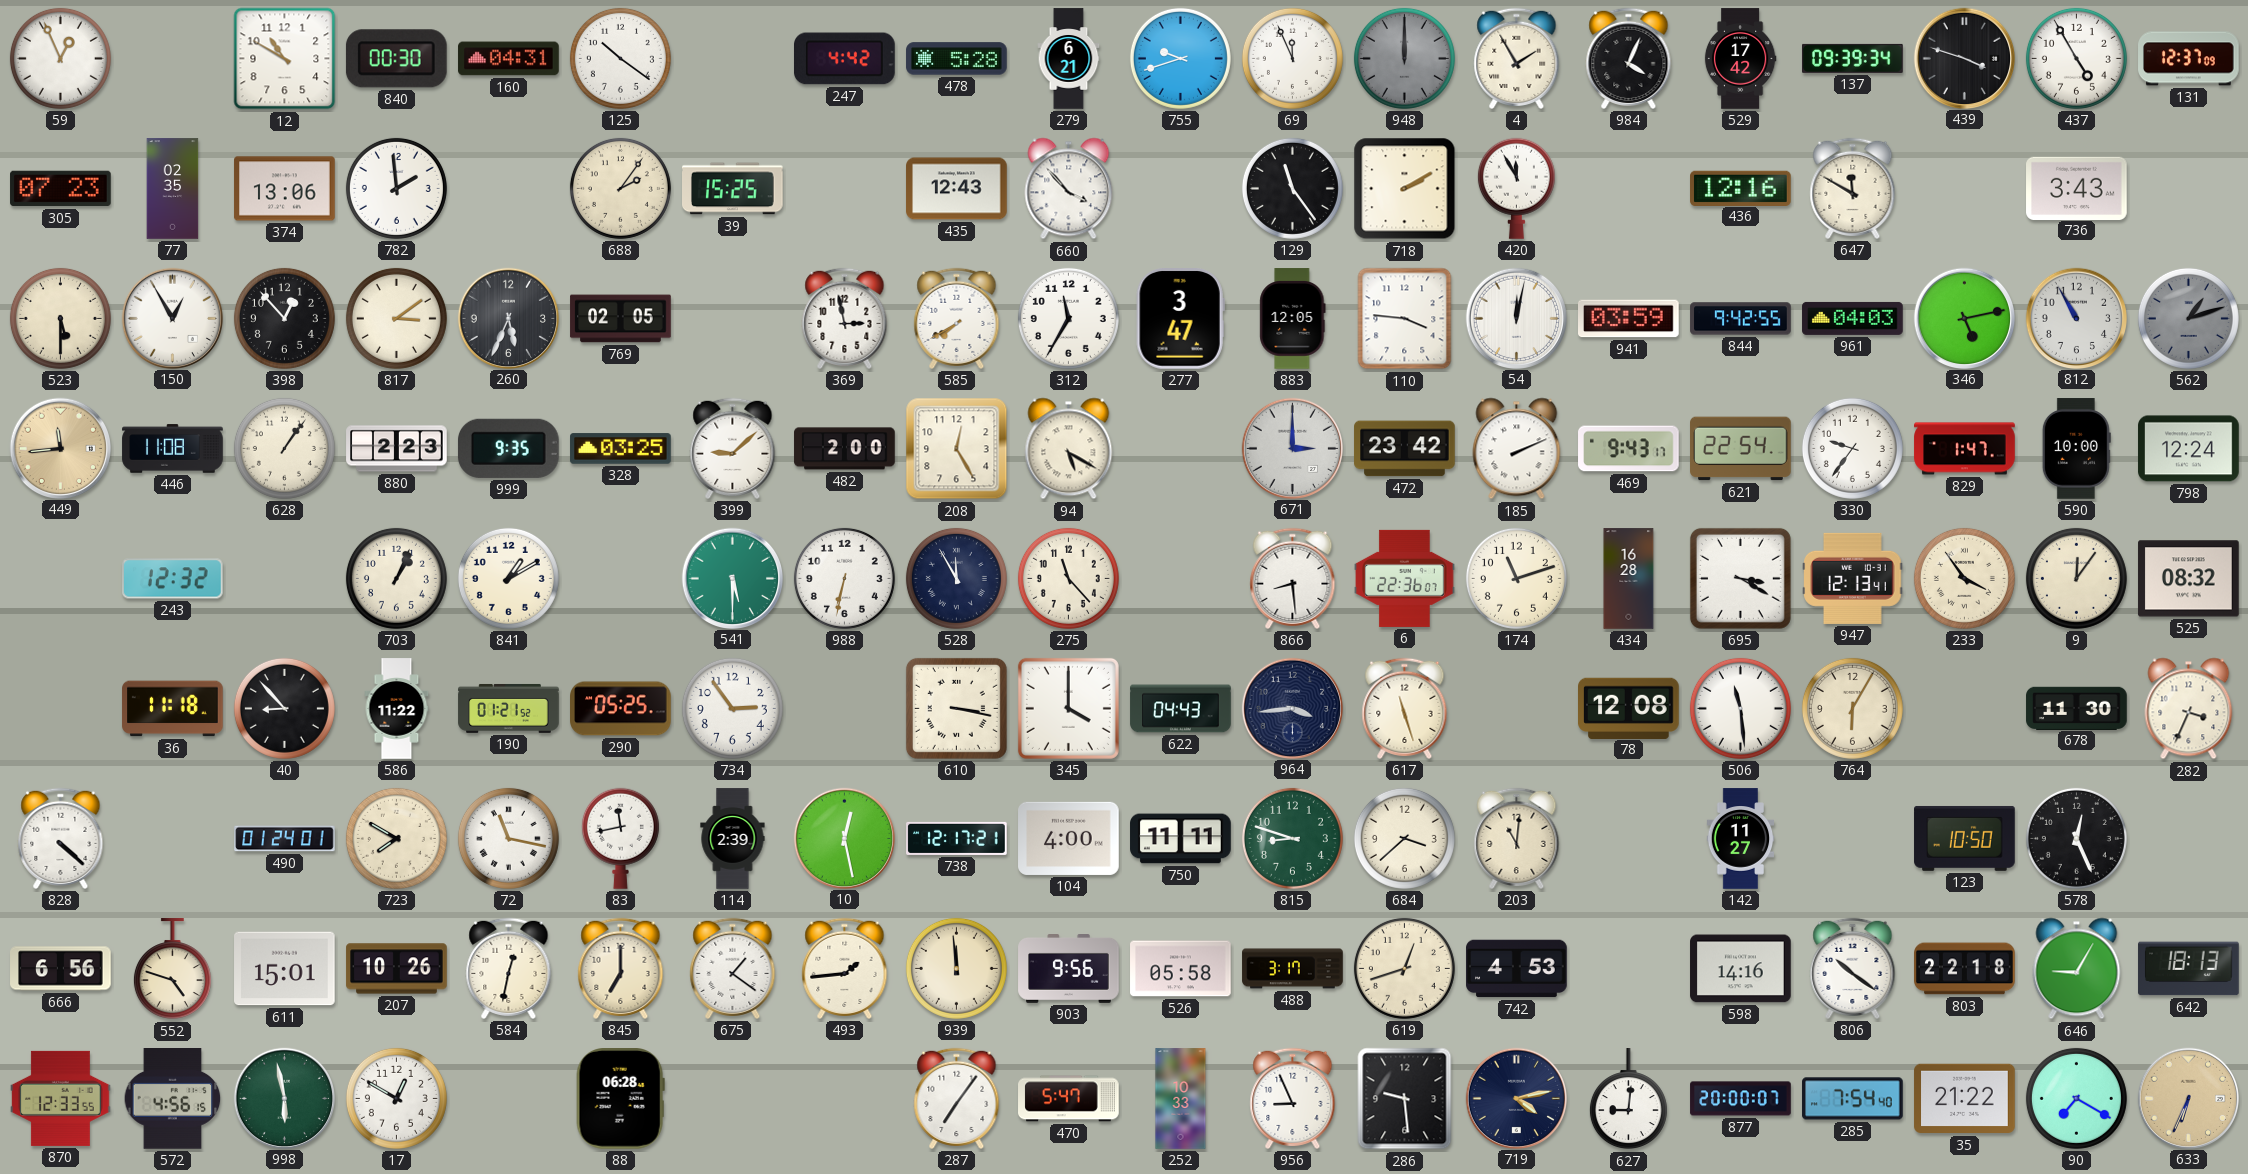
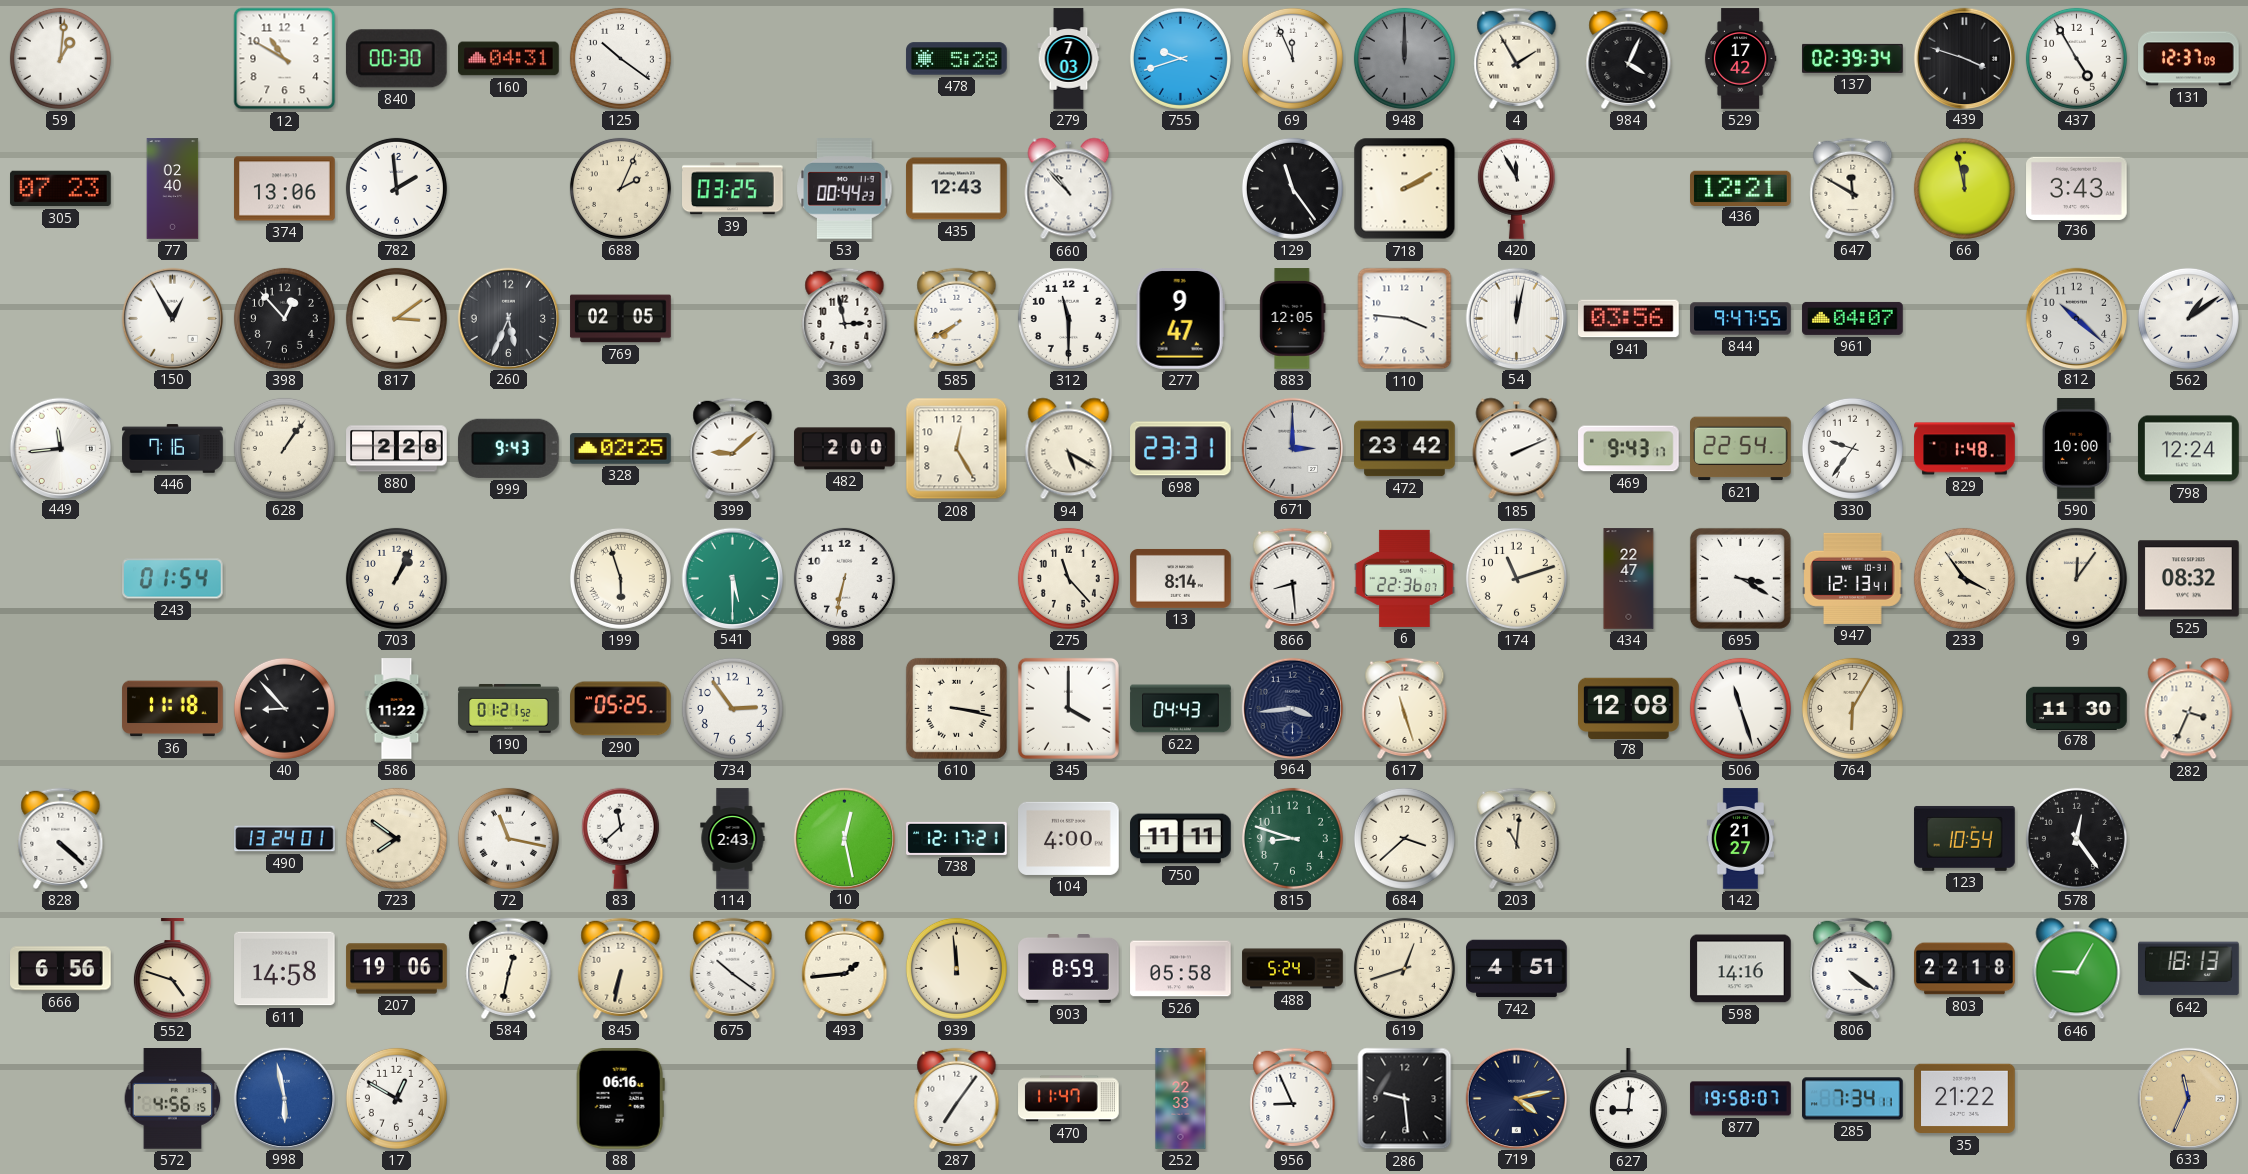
59: 12:56 -> 1:01 (60, 58)
247: 4:42 -> none (845, 59)
279: 6:21 -> 7:03 (1069, 59)
137: 09:39 -> 02:39 (1853, 58)
77: 02:35 -> 02:40 (173, 189)
688: 2:06 -> 2:04 (620, 188)
39: 15:25 -> 03:25 (733, 189)
53: none -> 00:44 (845, 189)
660: 3:53 -> 10:53 (1069, 189)
436: 12:16 -> 12:21 (1741, 188)
66: none -> 11:58 (1964, 188)
523: 5:30 -> none (60, 318)
312: 11:35 -> 11:30 (1068, 318)
277: 3:47 -> 9:47 (1180, 319)
941: 03:59 -> 03:56 (1629, 319)
844: 9:42 -> 9:47 (1741, 319)
961: 04:03 -> 04:07 (1853, 318)
346: 5:13 -> none (1964, 318)
812: 10:55 -> 10:22 (2076, 318)
562: 1:12 -> 1:09 (2188, 318)
562 dial: grey -> white (2188, 318)
449 dial: champagne -> white (60, 448)
446: 11:08 -> 7:16 (173, 449)
880: 2:23 -> 2:28 (397, 449)
999: 9:35 -> 9:43 (508, 448)
328: 03:25 -> 02:25 (621, 449)
698: none -> 23:31 (1181, 449)
829: 1:47 -> 1:48 (1965, 449)
243: 12:32 -> 01:54 (173, 579)
841: 1:10 -> none (508, 578)
199: none -> 5:57 (620, 578)
528: 11:55 -> none (956, 578)
13: none -> 8:14 (1181, 578)
434: 16:28 -> 22:47 (1629, 579)
506: 11:29 -> 11:27 (1740, 708)
490: 01:24 -> 13:24 (285, 839)
723: 7:50 -> 7:51 (396, 838)
83: 11:43 -> 11:38 (620, 838)
114: 2:39 -> 2:43 (733, 839)
142: 11:27 -> 21:27 (1741, 839)
123: 10:50 -> 10:54 (1965, 838)
578: 12:26 -> 12:24 (2076, 838)
611: 15:01 -> 14:58 (285, 969)
207: 10:26 -> 19:06 (397, 969)
845: 7:00 -> 6:32 (621, 968)
675: 1:21 -> 10:21 (733, 968)
903: 9:56 -> 8:59 (1069, 969)
488: 3:17 -> 5:24 (1293, 969)
742: 4:53 -> 4:51 (1517, 969)
806: 10:21 -> 4:21 (1853, 968)
870: 12:33 -> none (61, 1098)
998 dial: green -> blue (284, 1098)
88: 06:28 -> 06:16 (620, 1099)
470: 5:47 -> 11:47 (1069, 1099)
252: 10:33 -> 22:33 (1181, 1099)
877: 20:00 -> 19:58 (1741, 1099)
285: 7:54 -> 7:34 (1853, 1099)
90: 7:20 -> none (2076, 1098)
633: 6:34 -> 11:34 (2188, 1098)
